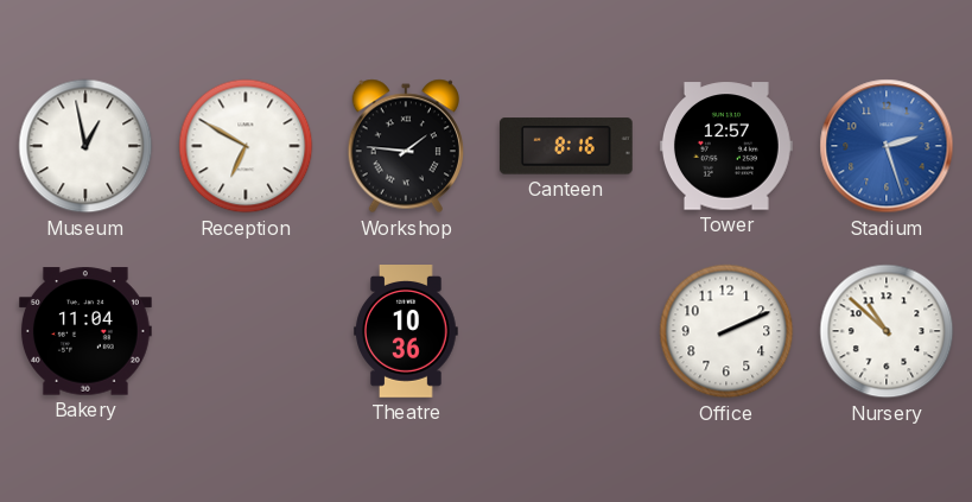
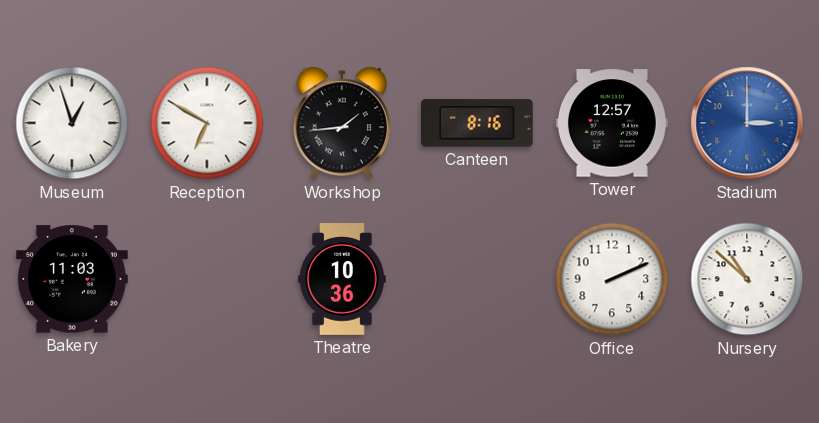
Museum: 12:58 -> 12:57 (72, 123)
Workshop: 1:46 -> 1:44 (341, 123)
Stadium: 2:27 -> 3:00 (747, 123)
Bakery: 11:04 -> 11:03 (72, 279)
